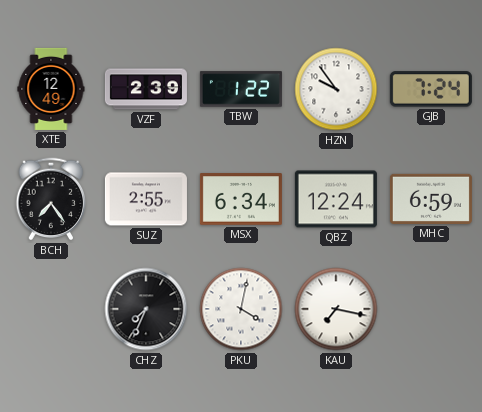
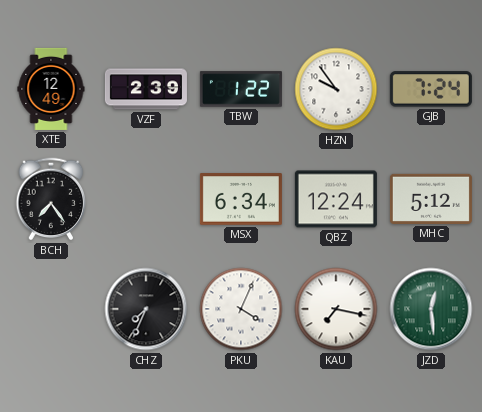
SUZ: 2:55 -> none (146, 199)
MHC: 6:59 -> 5:12 (431, 199)
PKU: 4:02 -> 4:04 (241, 309)
JZD: none -> 12:29 (431, 309)
